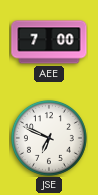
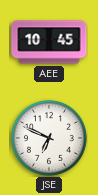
AEE: 7:00 -> 10:45 (49, 42)
